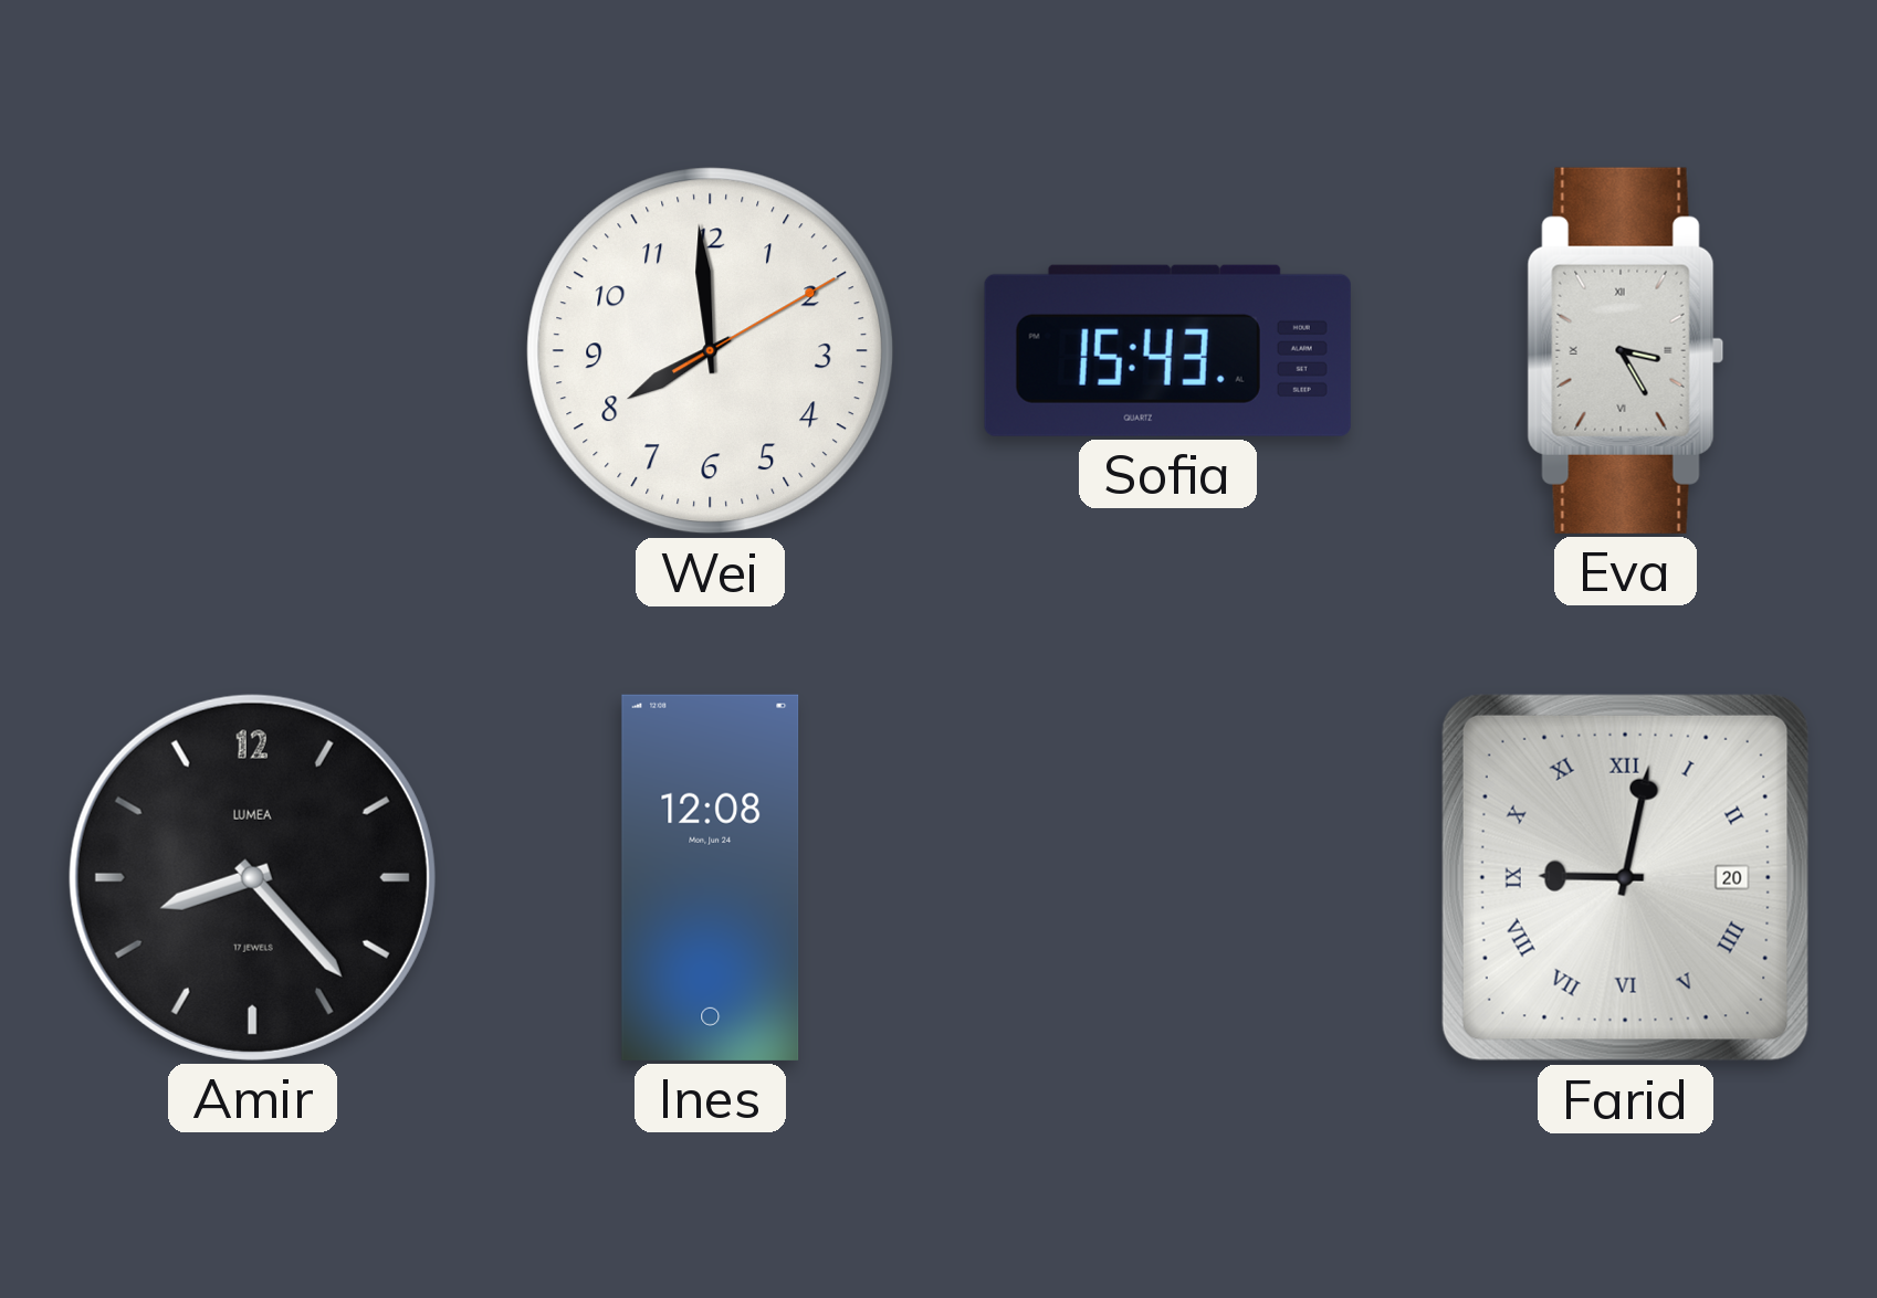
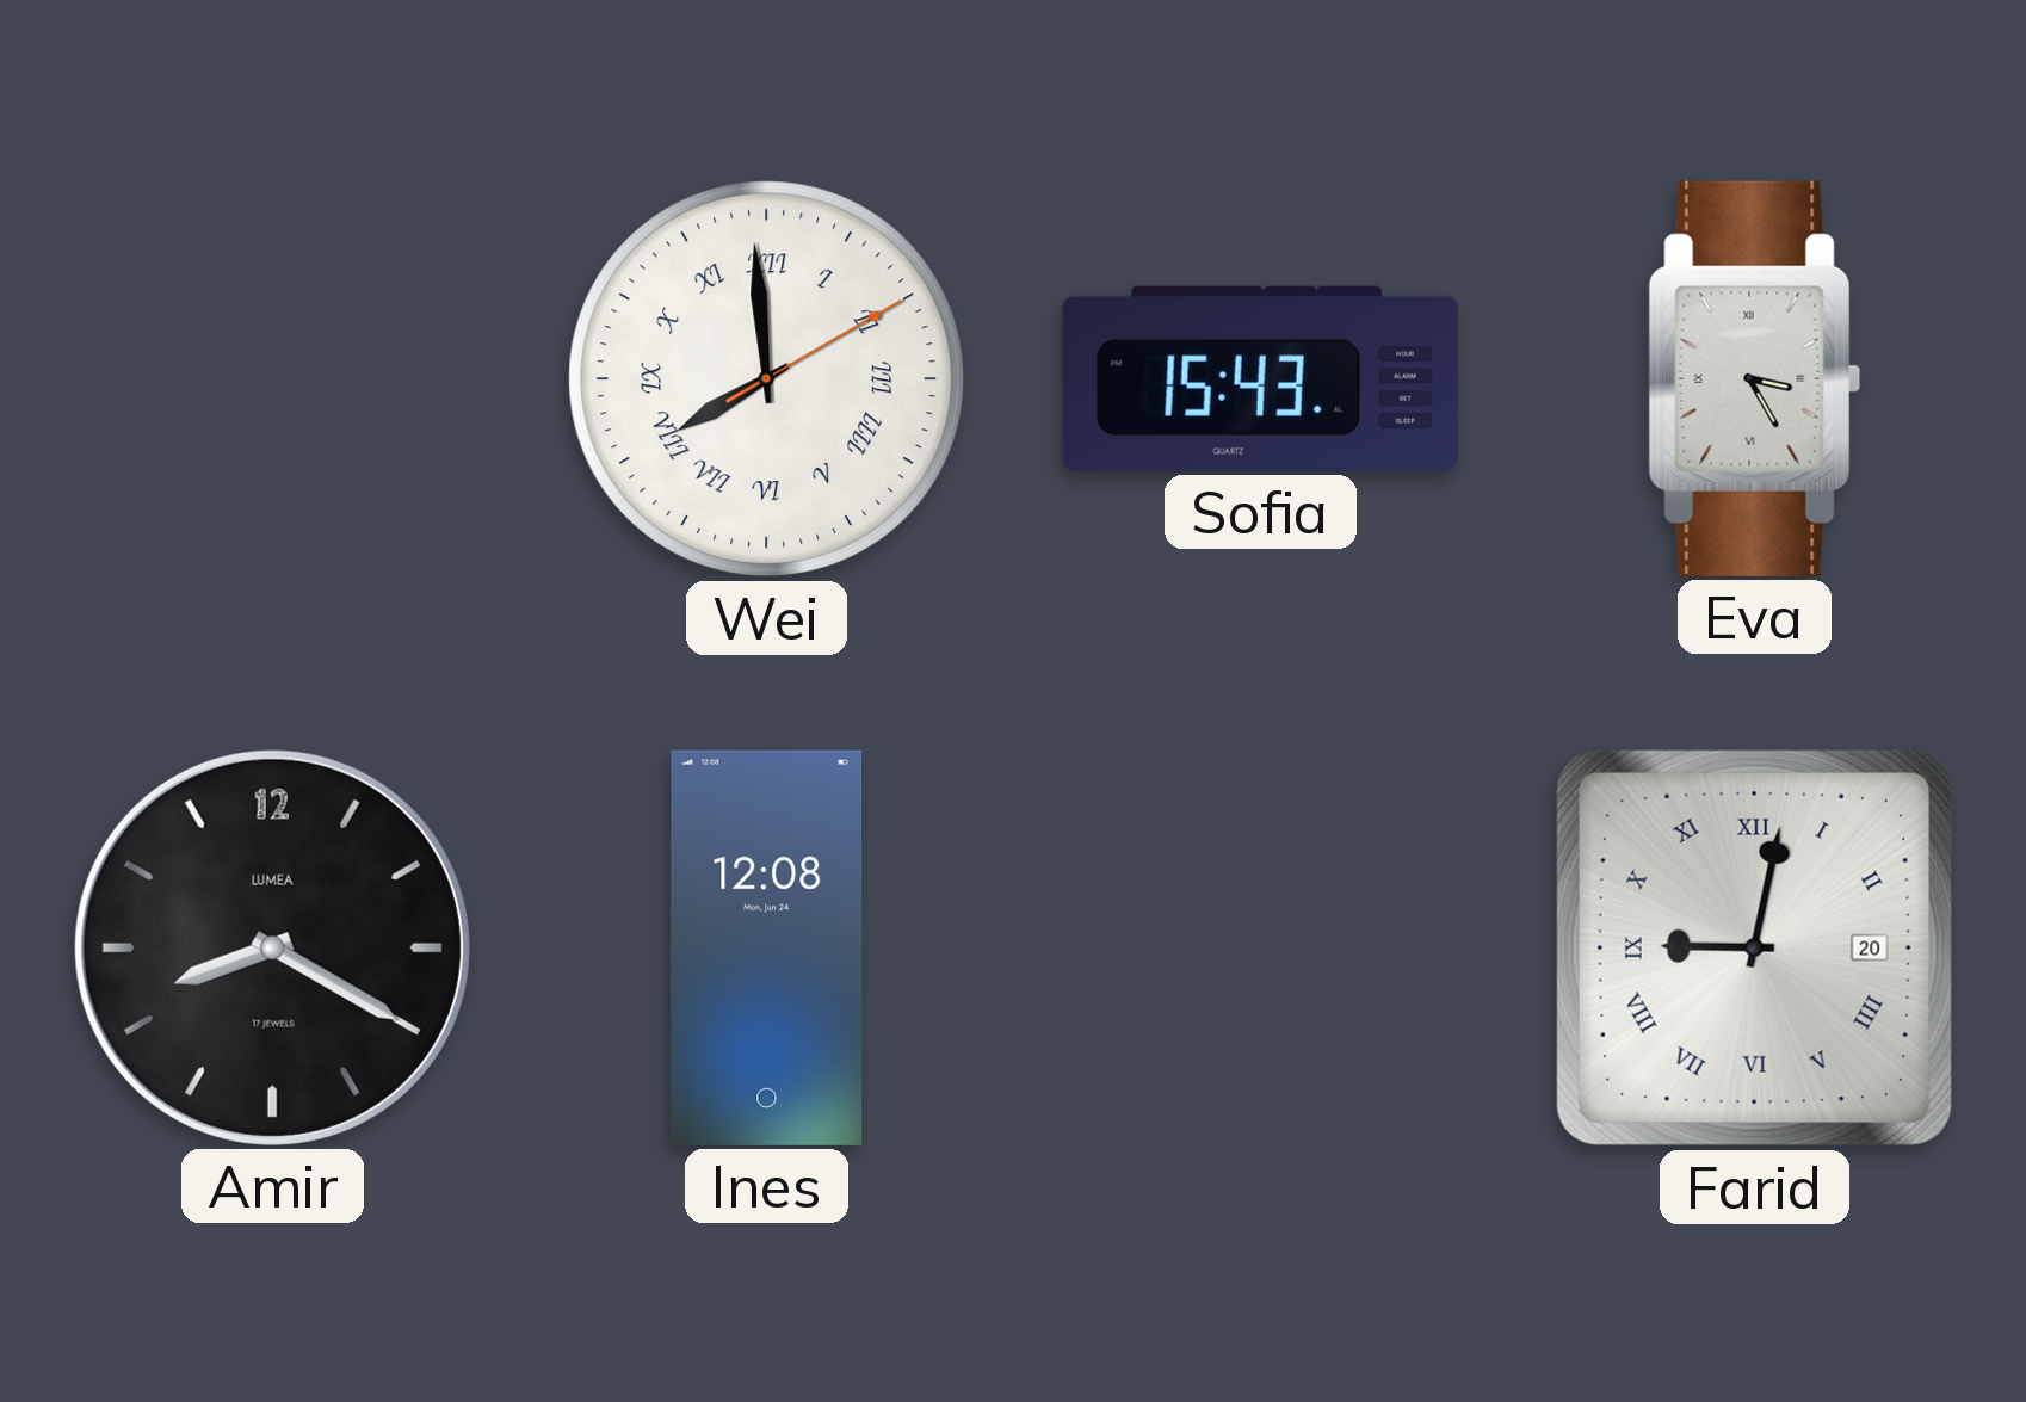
Wei numerals: Arabic -> Roman (767, 379)
Amir: 8:23 -> 8:20 (272, 947)
